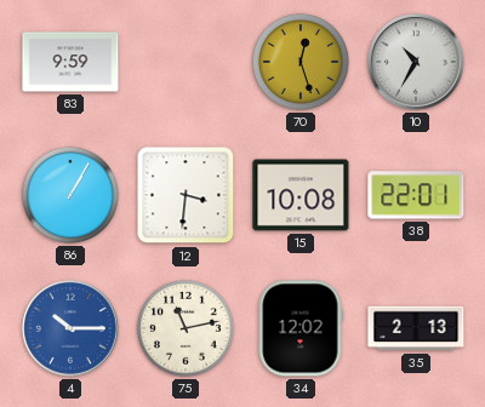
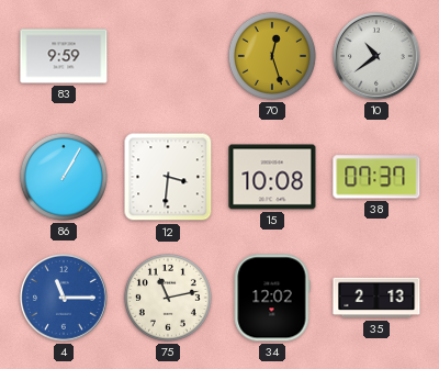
10: 10:35 -> 10:39 (376, 56)
38: 22:01 -> 07:37 (376, 177)
4: 10:15 -> 11:15 (64, 298)
